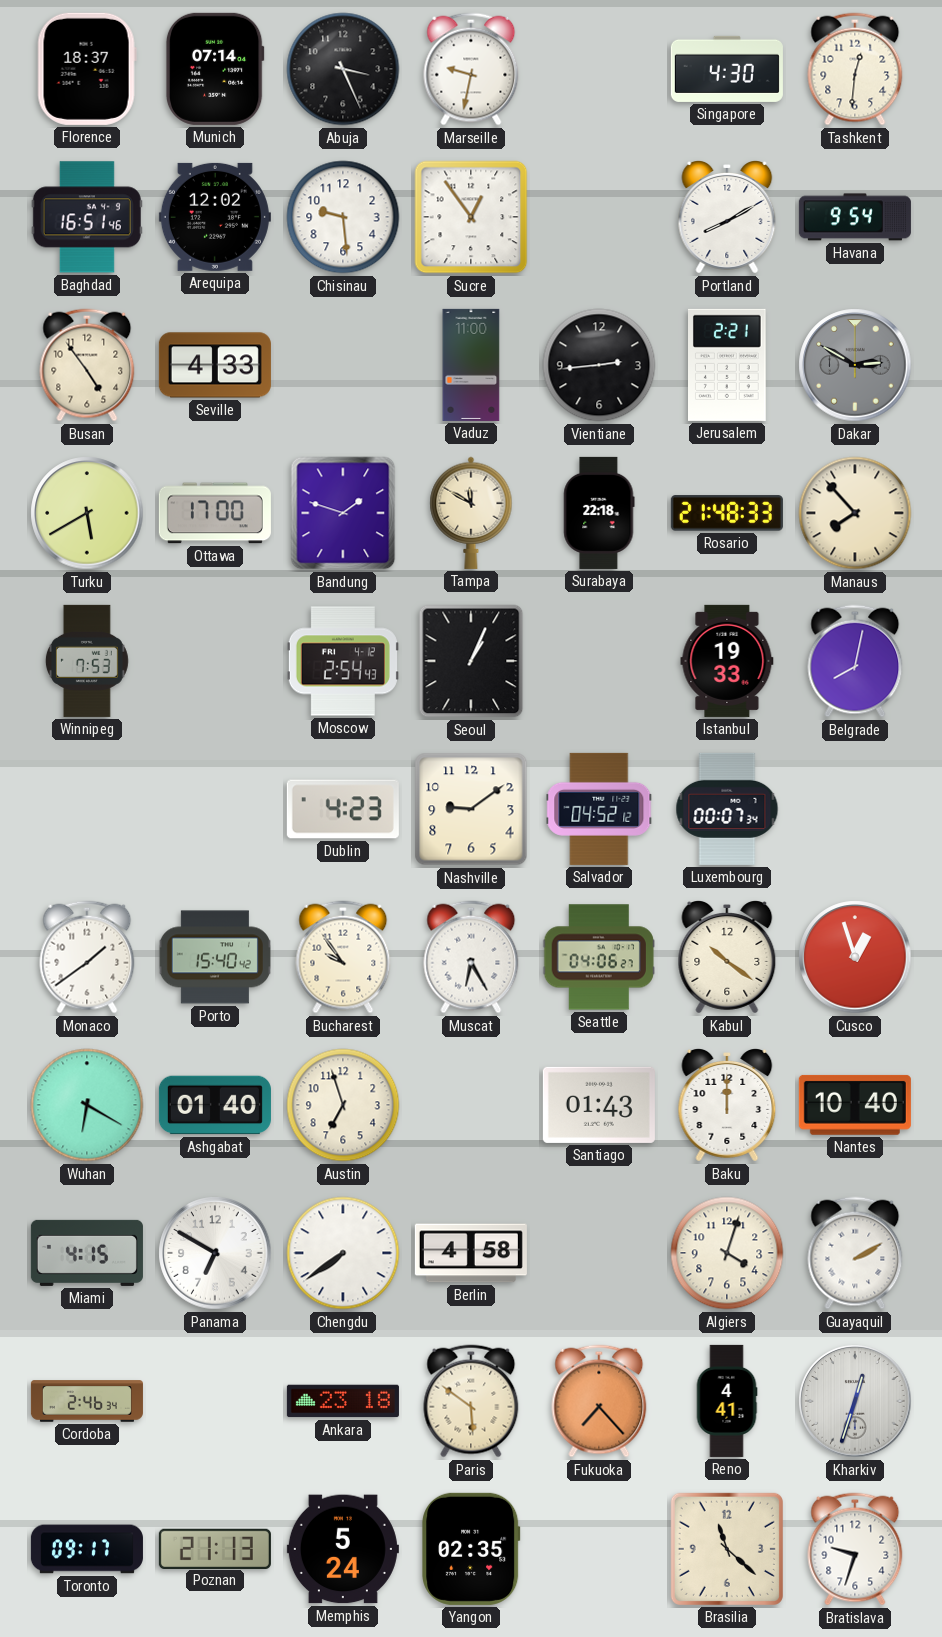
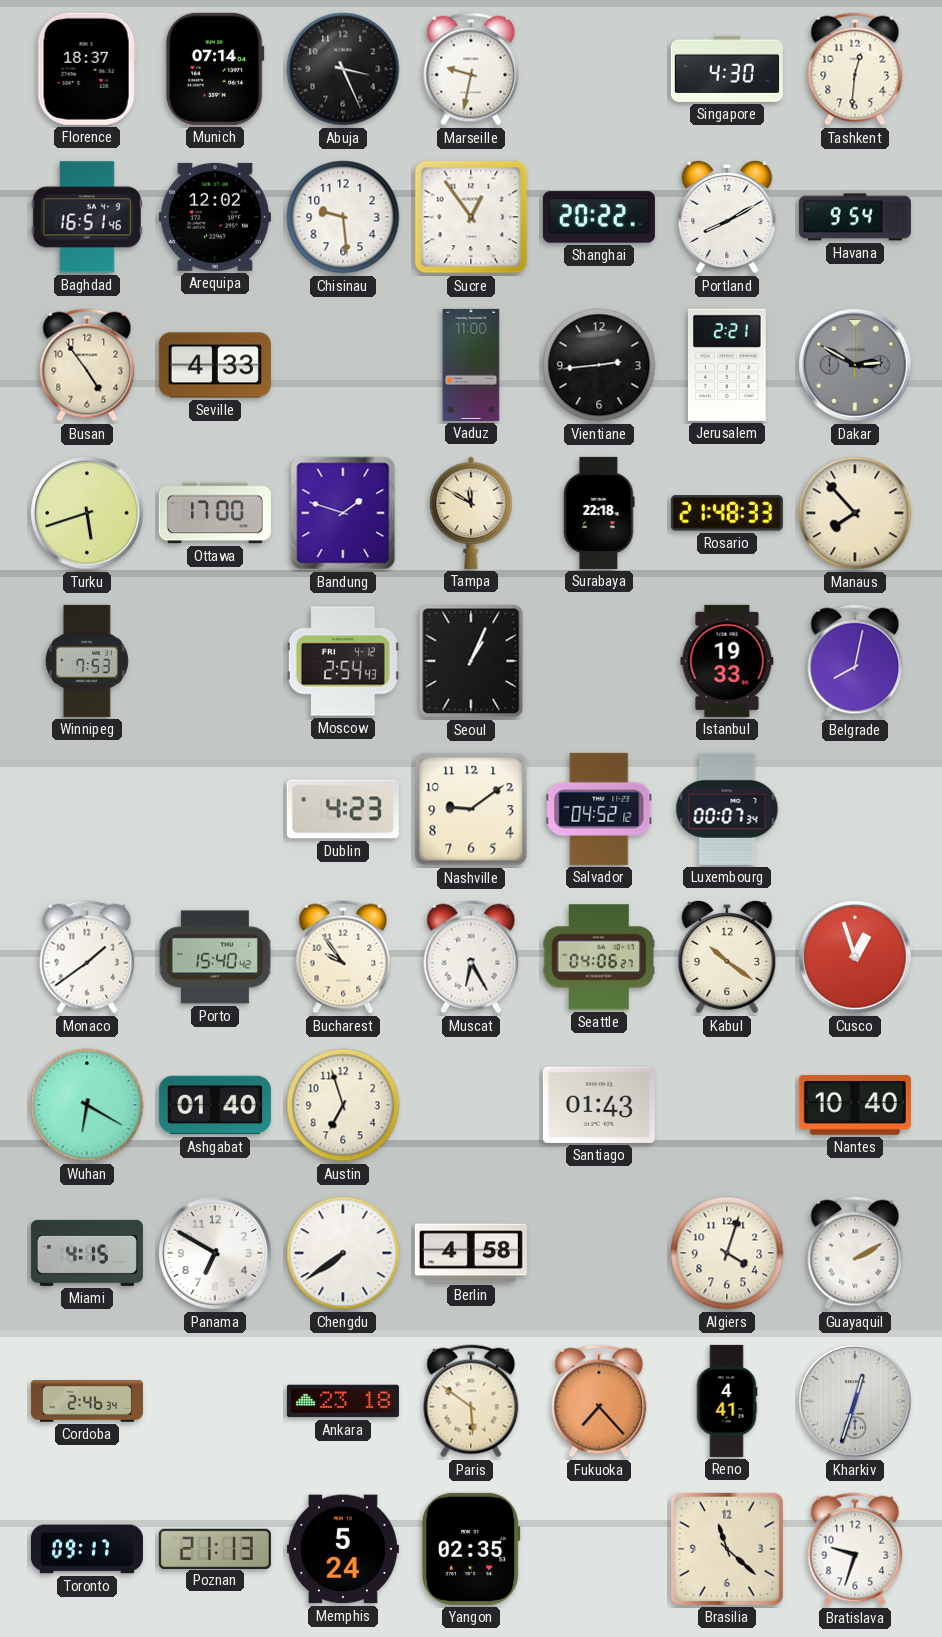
Shanghai: none -> 20:22 (599, 217)
Turku: 5:40 -> 5:42 (87, 513)
Baku: 12:00 -> none (727, 1106)
